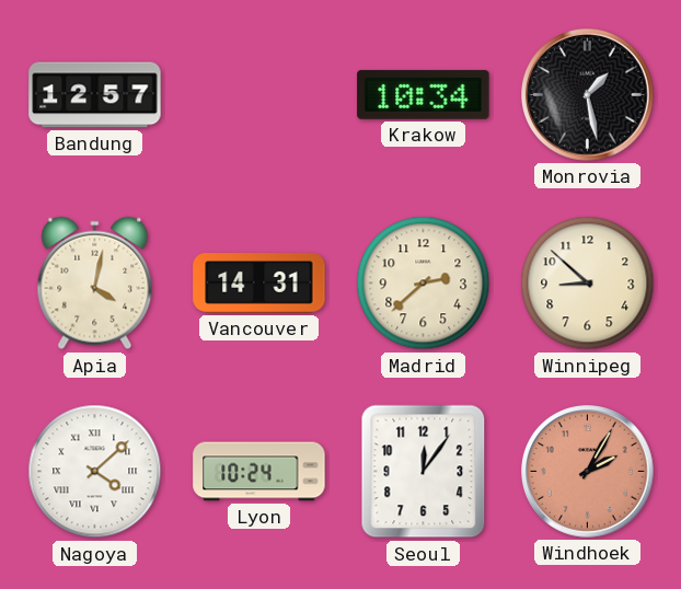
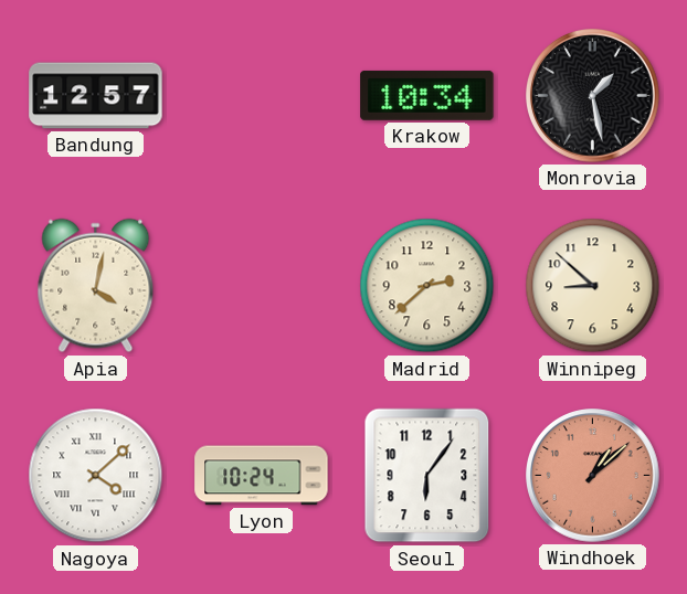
Vancouver: 14:31 -> none (259, 284)
Seoul: 12:06 -> 6:06 (427, 476)
Windhoek: 2:05 -> 1:08 (593, 476)
